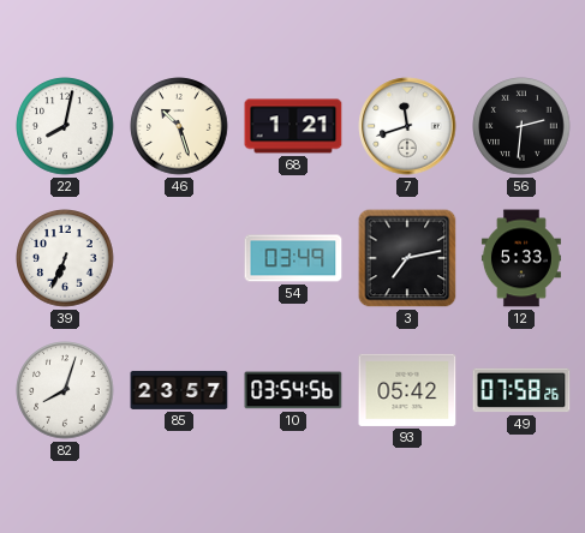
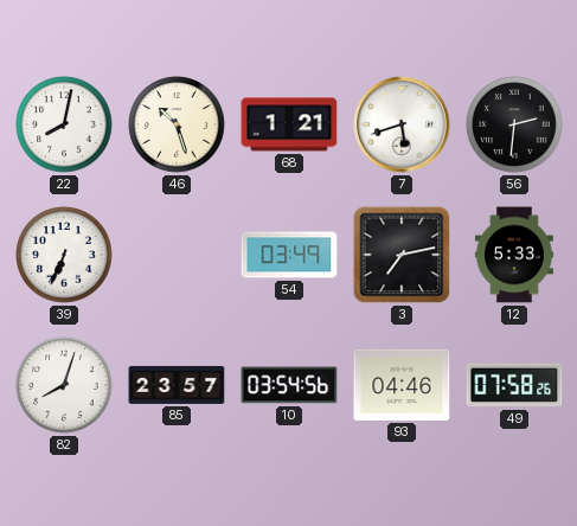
7: 11:42 -> 5:42 (402, 124)
93: 05:42 -> 04:46 (402, 385)
